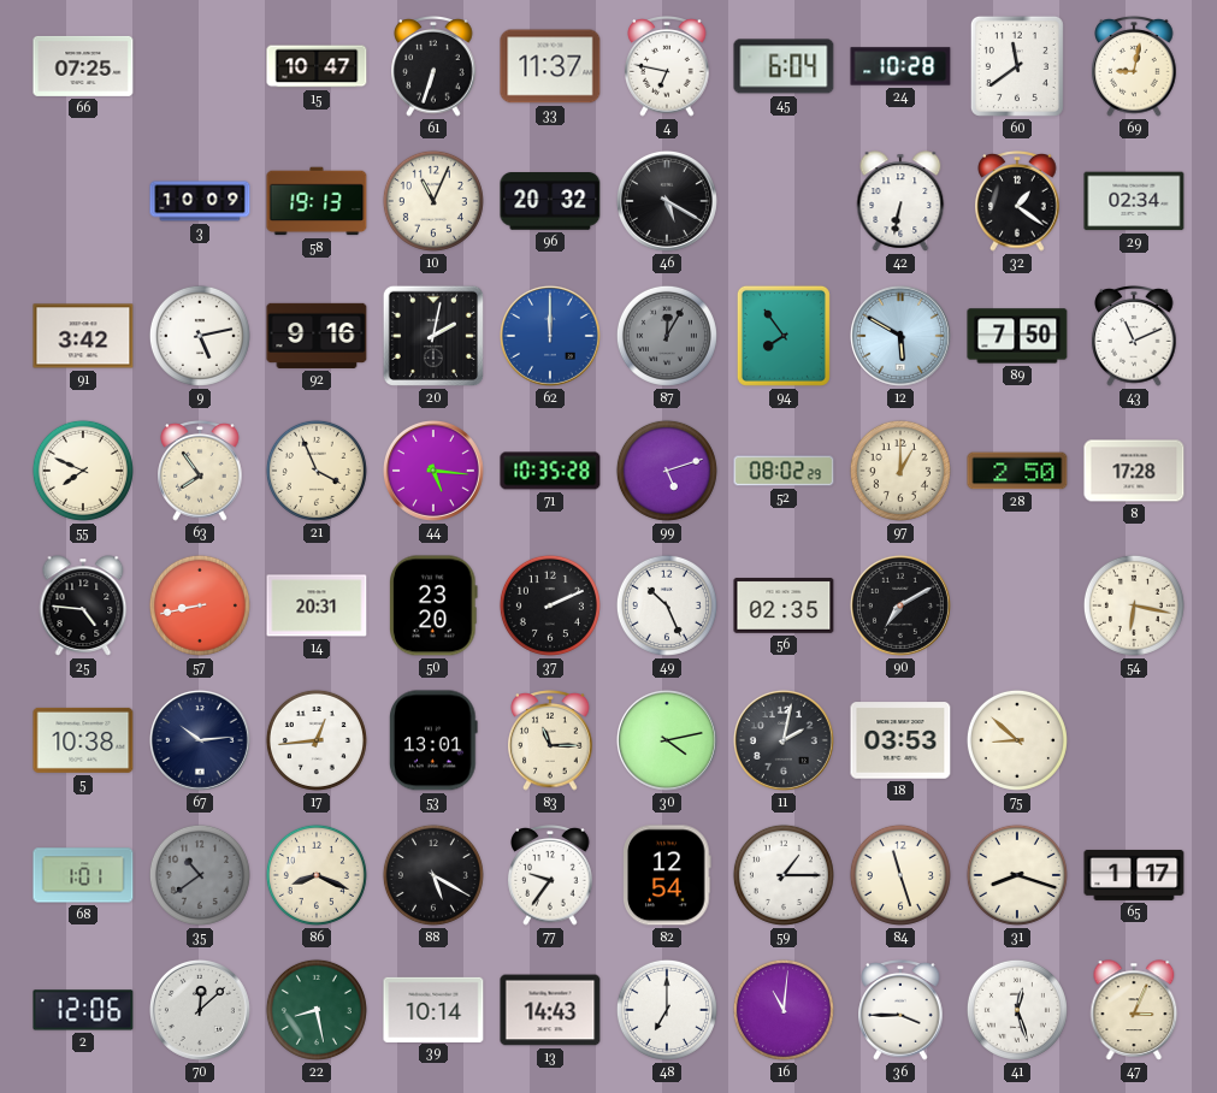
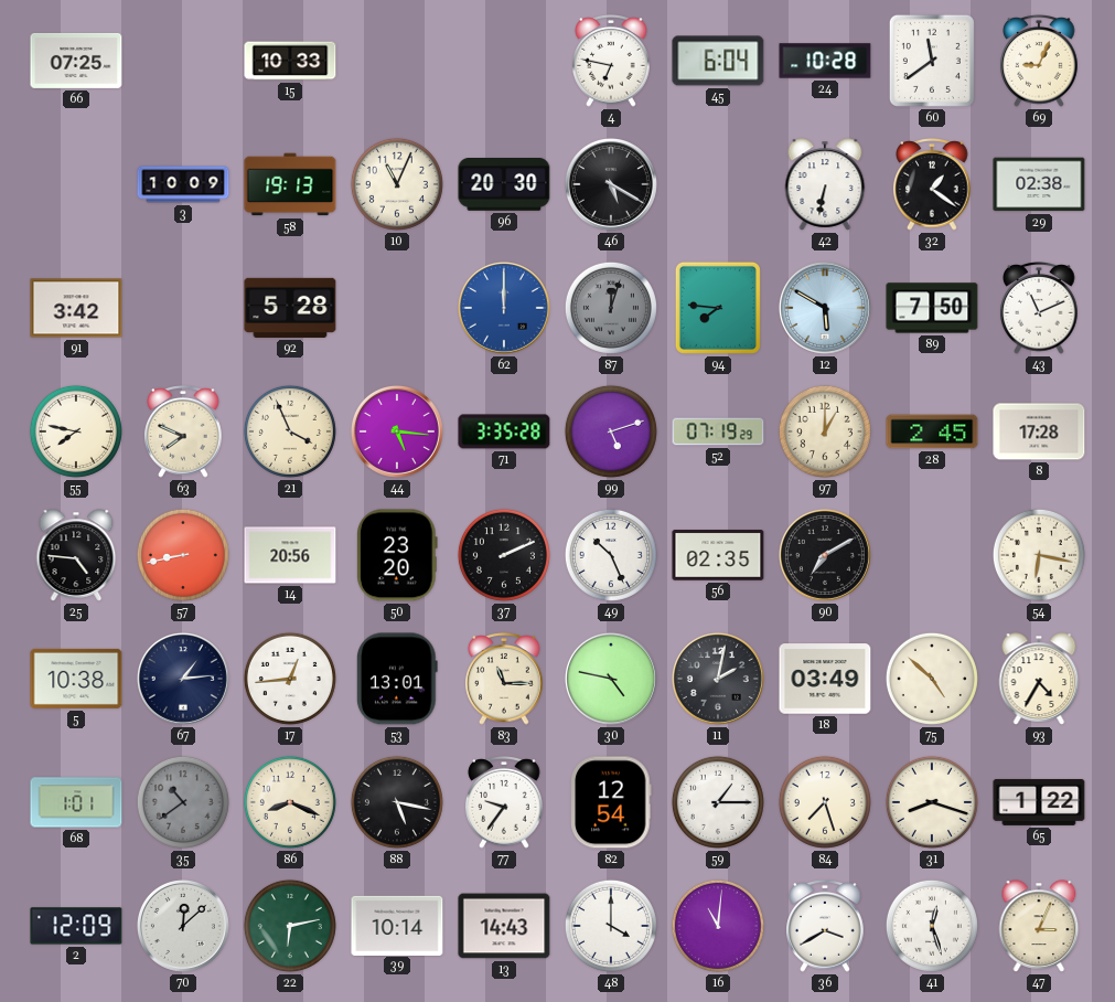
15: 10:47 -> 10:33 (290, 61)
61: 6:33 -> none (433, 67)
33: 11:37 -> none (550, 66)
69: 9:02 -> 9:04 (1039, 62)
96: 20:32 -> 20:30 (504, 184)
29: 02:34 -> 02:38 (1039, 184)
9: 5:13 -> none (200, 336)
92: 9:16 -> 5:28 (290, 308)
20: 2:02 -> none (433, 336)
87: 12:05 -> 12:03 (611, 308)
94: 7:54 -> 7:46 (718, 308)
55: 7:49 -> 7:47 (76, 431)
63: 7:54 -> 7:49 (183, 433)
71: 10:35 -> 3:35 (504, 431)
52: 08:02 -> 07:19 (718, 431)
28: 2:50 -> 2:45 (932, 431)
14: 20:31 -> 20:56 (290, 555)
67: 10:14 -> 1:14 (183, 679)
30: 4:13 -> 4:47 (611, 679)
18: 03:53 -> 03:49 (825, 679)
75: 8:52 -> 4:52 (932, 679)
93: none -> 4:35 (1039, 679)
88: 5:20 -> 5:17 (397, 802)
84: 11:27 -> 7:27 (825, 802)
65: 1:17 -> 1:22 (1039, 802)
2: 12:06 -> 12:09 (76, 926)
22: 8:28 -> 6:13 (290, 926)
48: 7:00 -> 4:00 (611, 926)
36: 3:45 -> 3:40 (825, 927)
